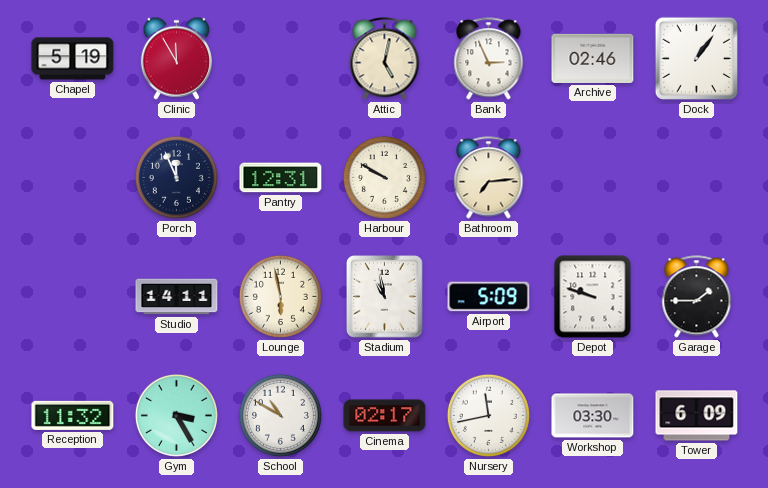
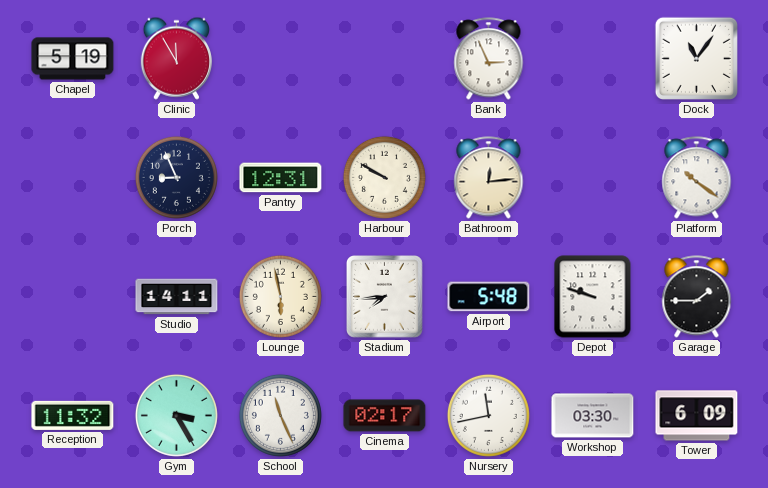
Attic: 5:02 -> none (385, 59)
Archive: 02:46 -> none (593, 58)
Dock: 1:06 -> 11:06 (696, 58)
Porch: 11:56 -> 8:56 (176, 177)
Bathroom: 7:14 -> 12:14 (489, 178)
Platform: none -> 10:21 (697, 178)
Stadium: 10:58 -> 7:44 (385, 297)
Airport: 5:09 -> 5:48 (489, 297)
School: 10:50 -> 11:26 (280, 415)
